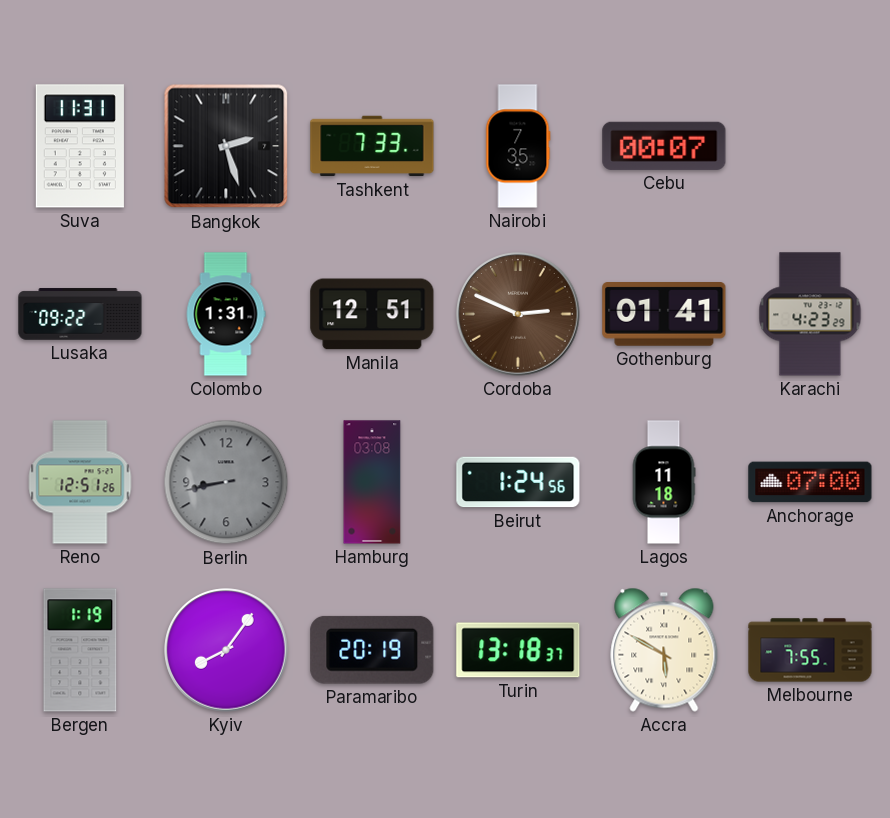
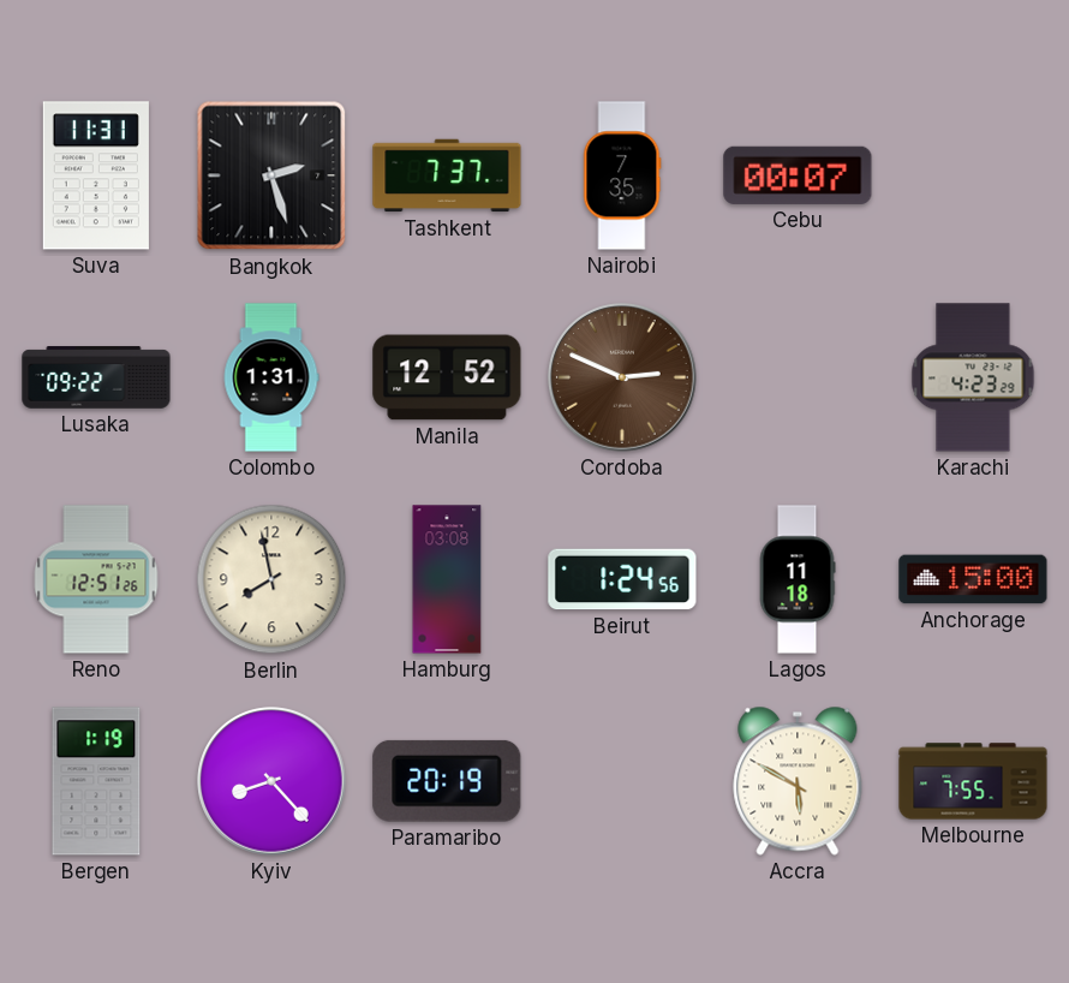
Tashkent: 7:33 -> 7:37 (447, 175)
Manila: 12:51 -> 12:52 (447, 377)
Gothenburg: 01:41 -> none (664, 315)
Berlin: 8:43 -> 7:58 (271, 579)
Berlin dial: grey -> cream (271, 579)
Anchorage: 07:00 -> 15:00 (973, 579)
Kyiv: 8:06 -> 8:23 (271, 781)
Turin: 13:18 -> none (518, 650)
